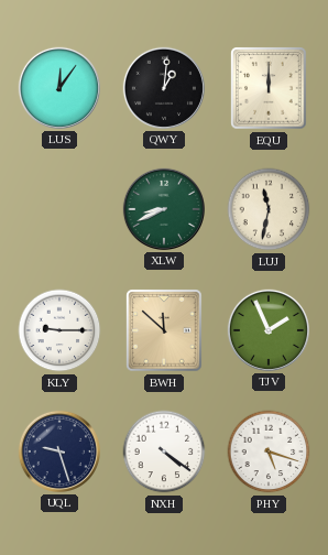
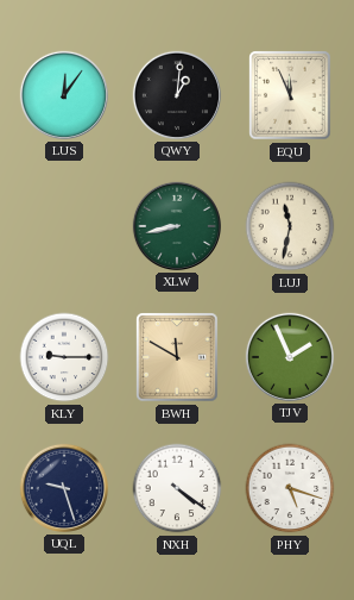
EQU: 12:00 -> 11:56 (290, 95)
XLW: 8:41 -> 8:43 (177, 226)
BWH: 11:52 -> 11:50 (177, 357)
